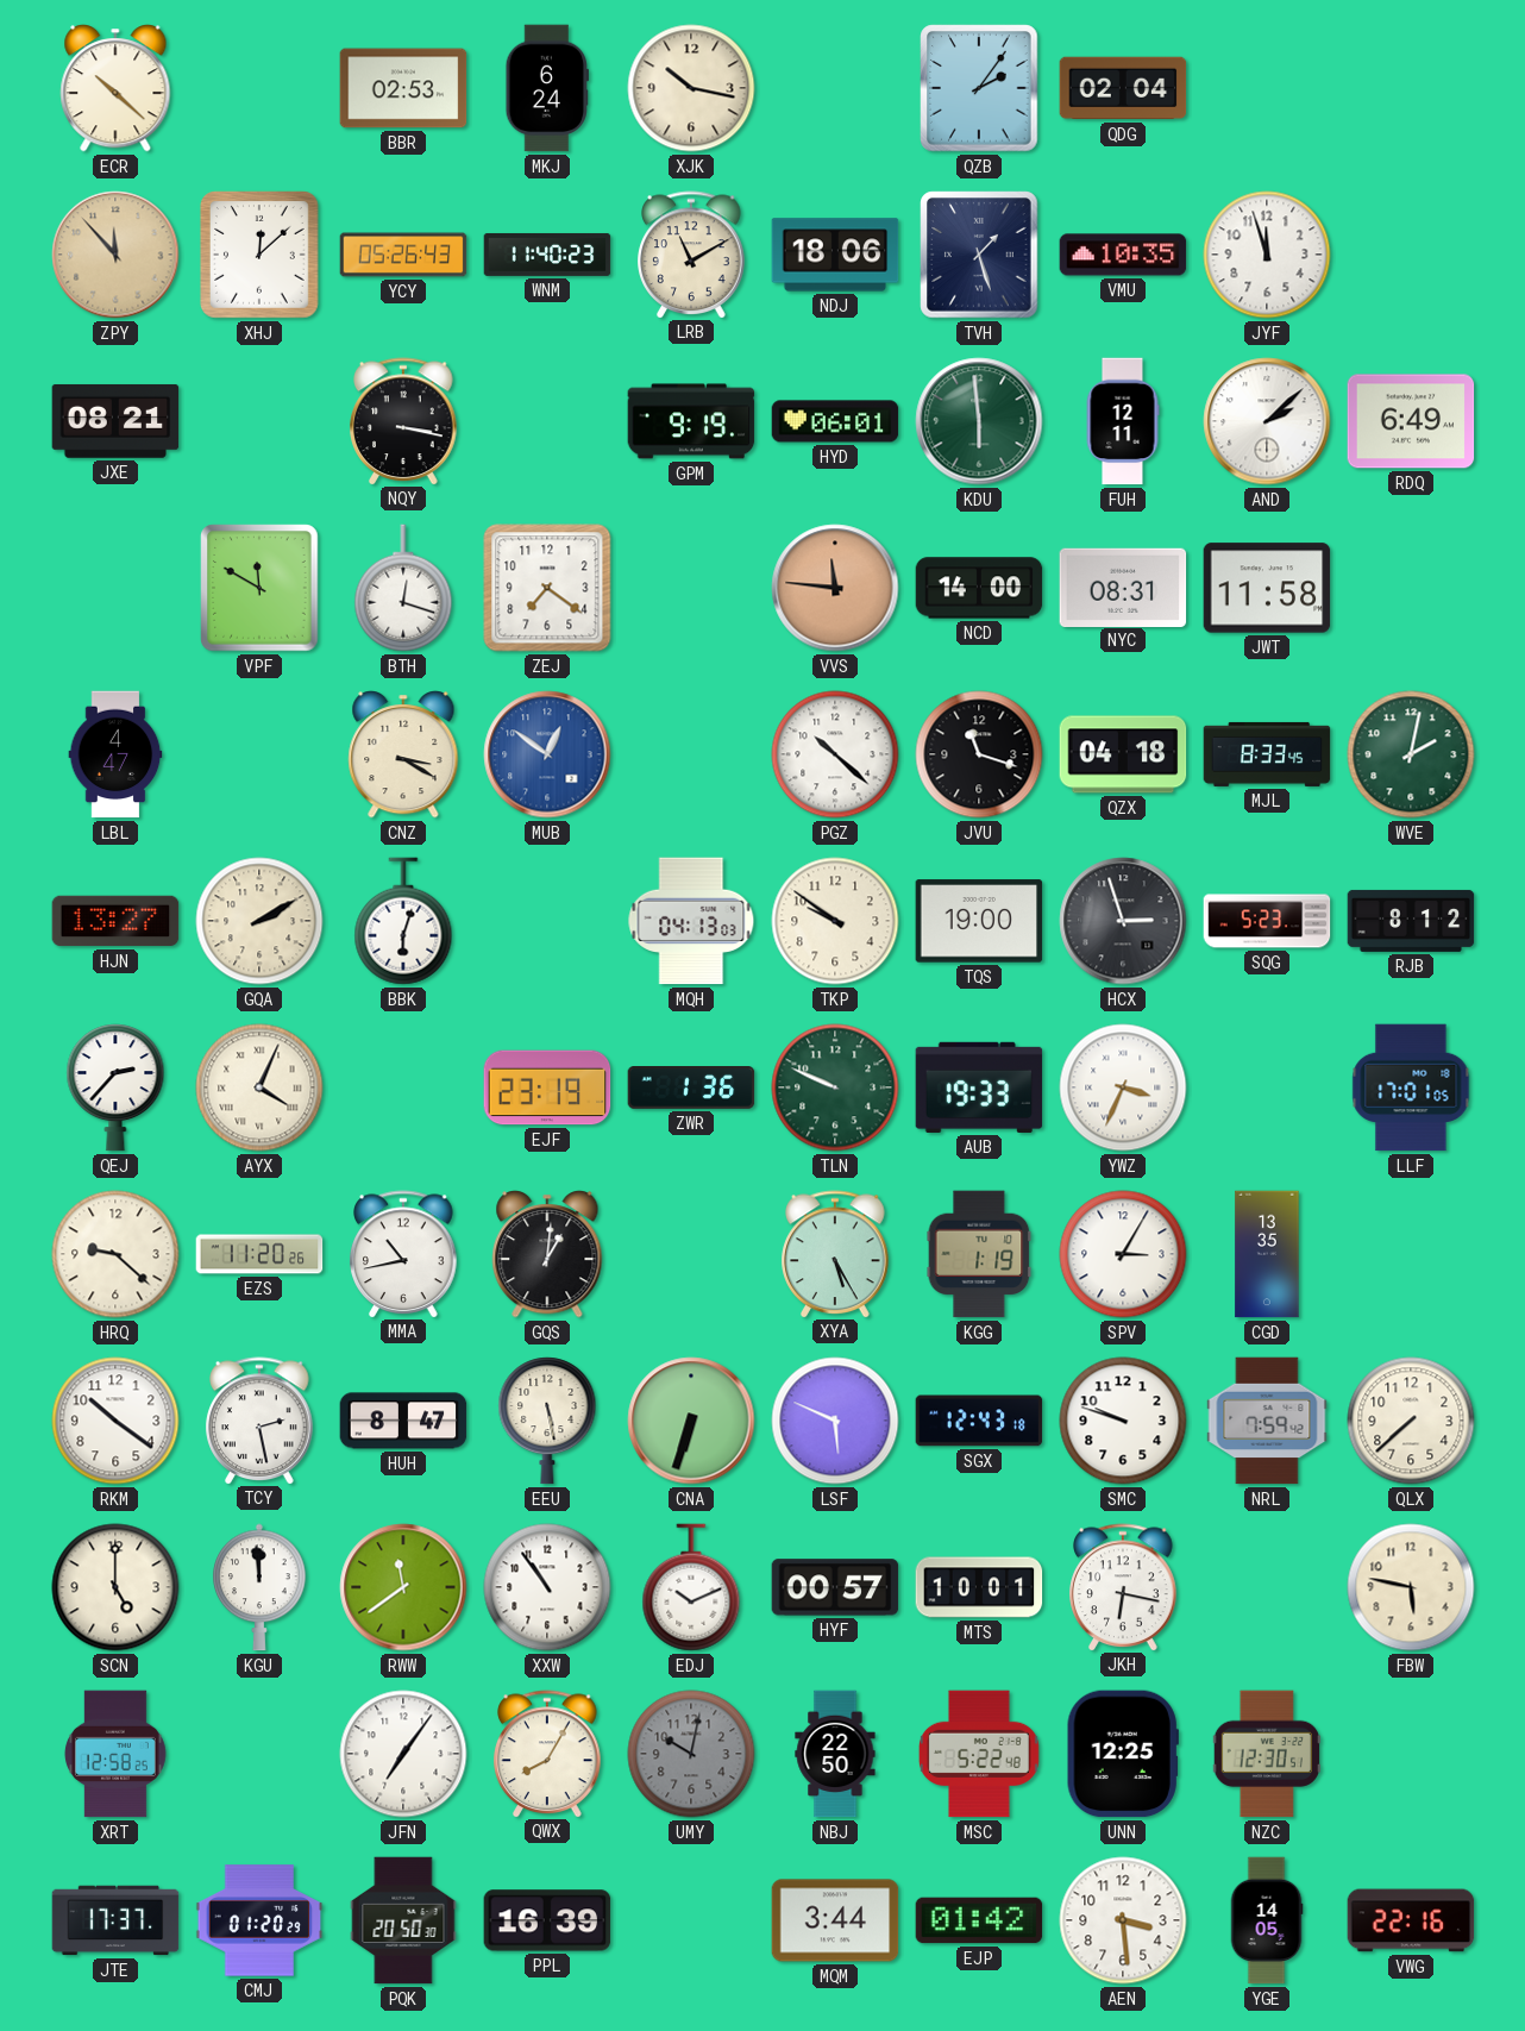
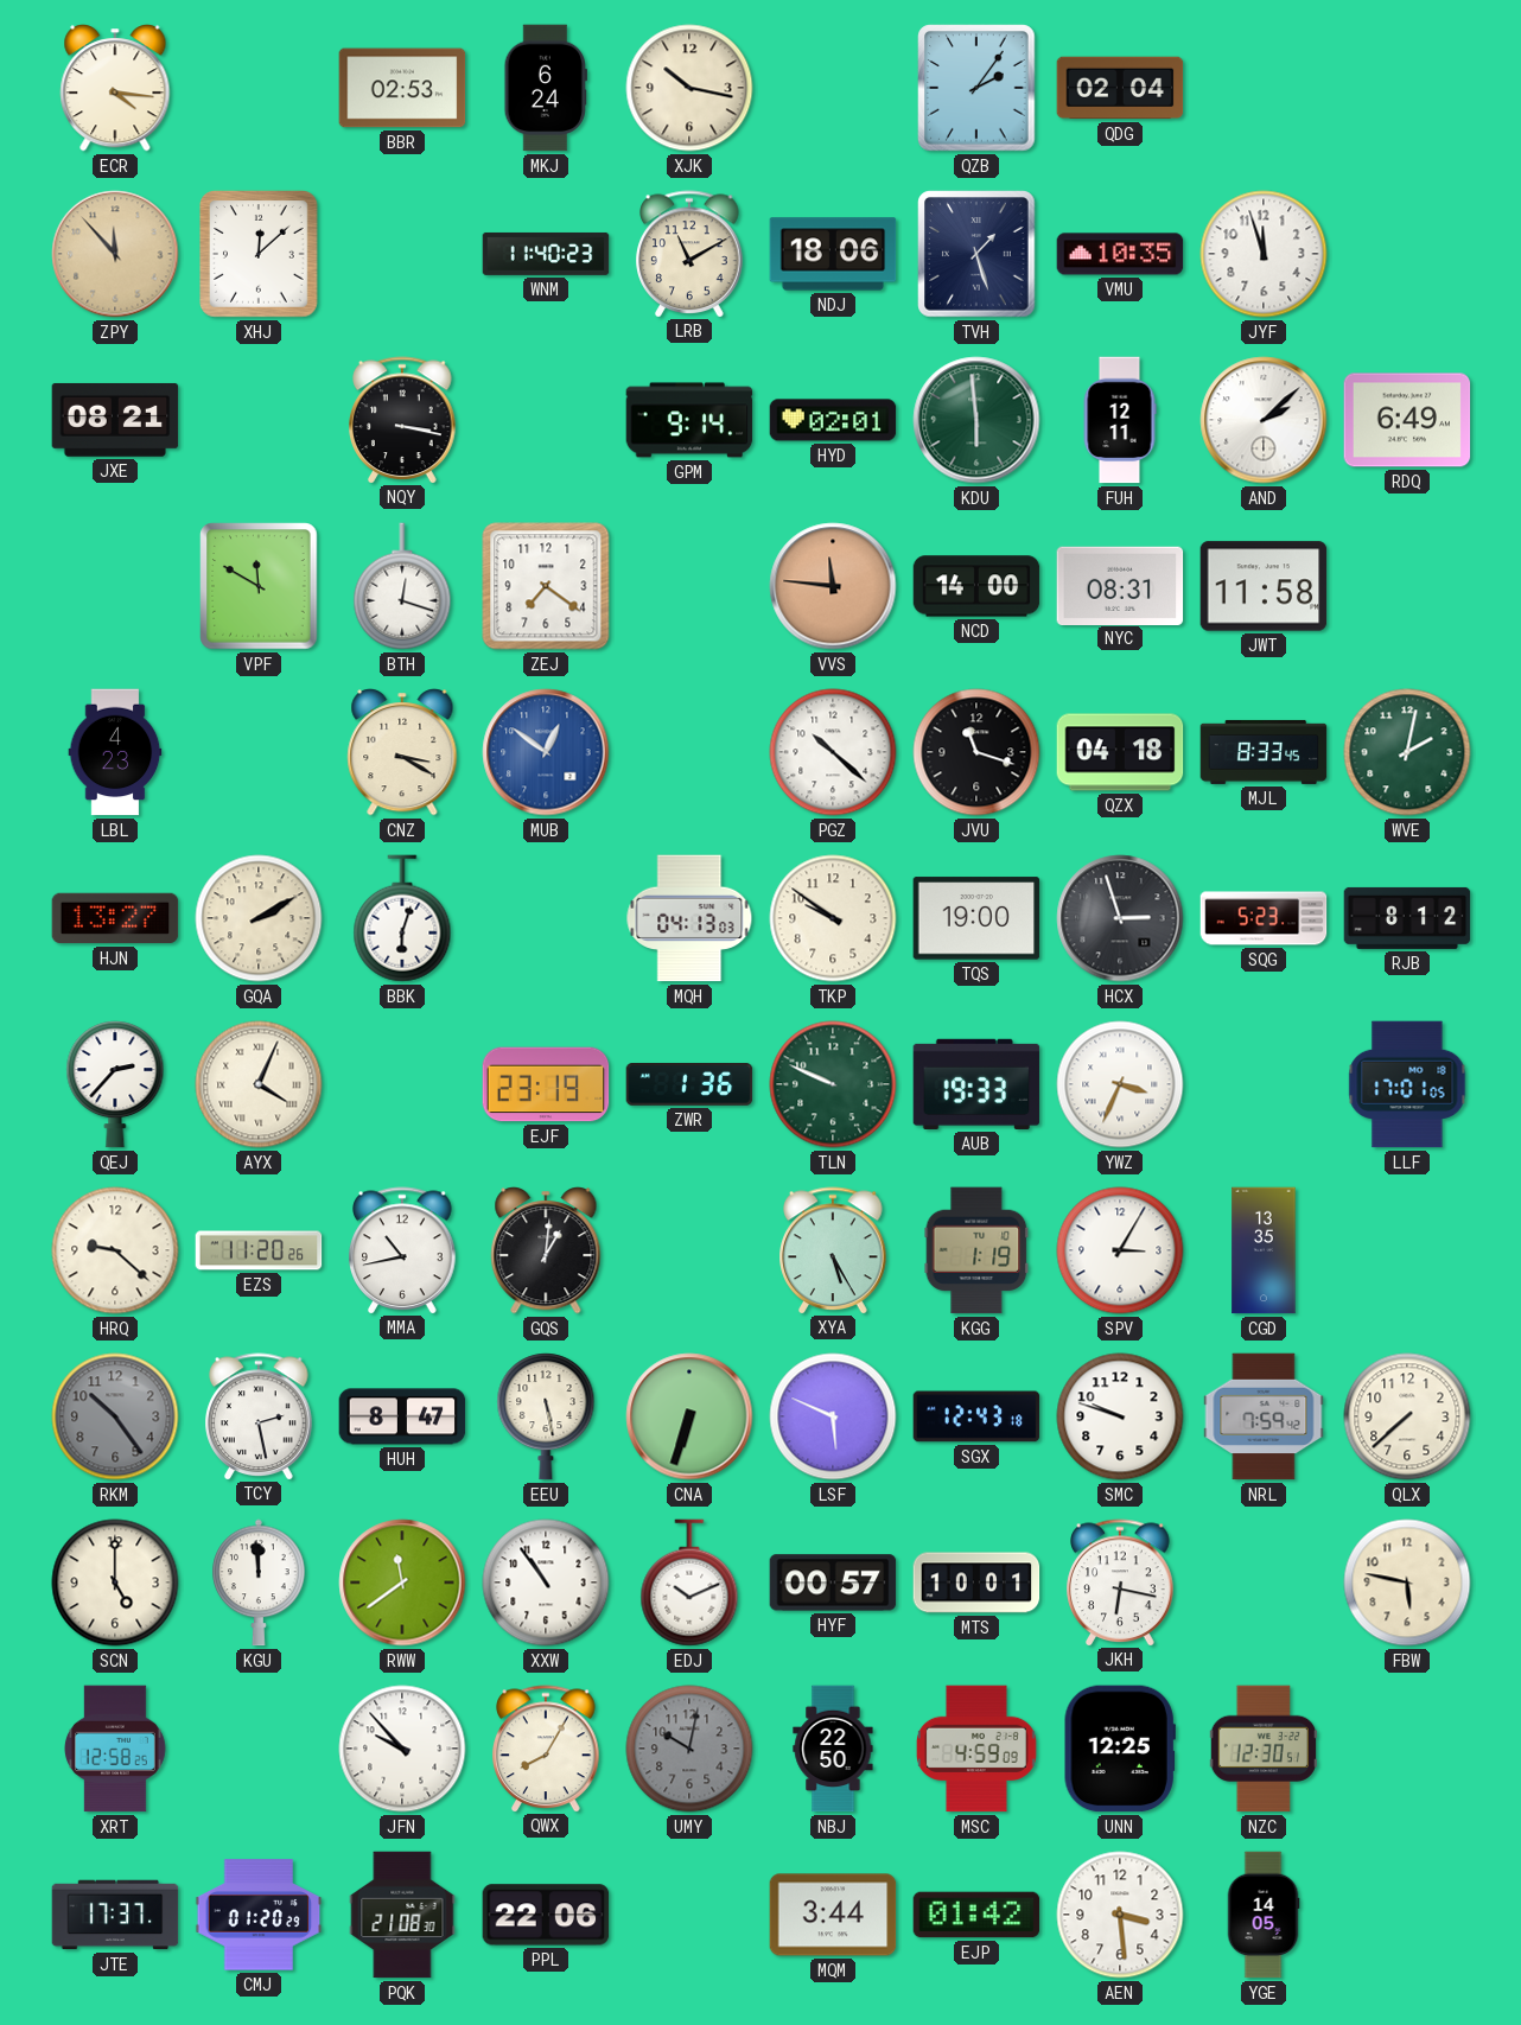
ECR: 10:22 -> 4:16 (115, 88)
YCY: 05:26 -> none (403, 255)
GPM: 9:19 -> 9:14 (689, 420)
HYD: 06:01 -> 02:01 (833, 420)
LBL: 4:47 -> 4:23 (115, 752)
RKM: 10:21 -> 10:24 (115, 1416)
RKM dial: white -> grey (115, 1416)
JFN: 7:06 -> 9:53 (402, 1749)
MSC: 5:22 -> 4:59 (976, 1749)
PQK: 20:50 -> 21:08 (402, 1915)
PPL: 16:39 -> 22:06 (546, 1915)
VWG: 22:16 -> none (1411, 1920)
